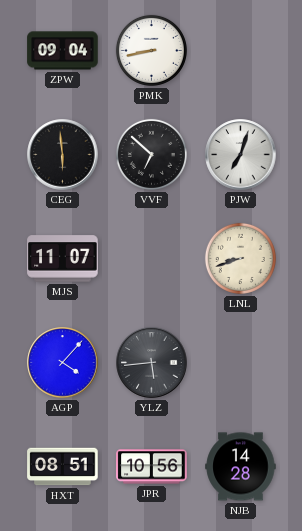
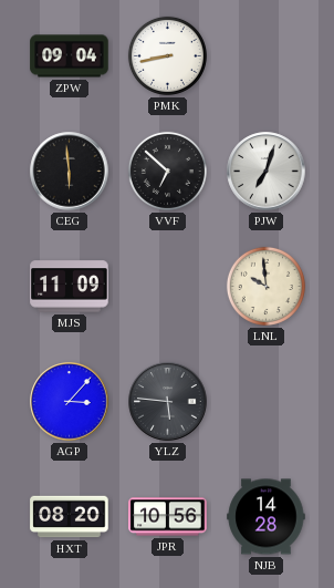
MJS: 11:07 -> 11:09 (70, 287)
LNL: 8:42 -> 9:59 (265, 286)
AGP: 4:07 -> 3:07 (70, 402)
YLZ: 5:44 -> 5:46 (168, 402)
HXT: 08:51 -> 08:20 (70, 517)
